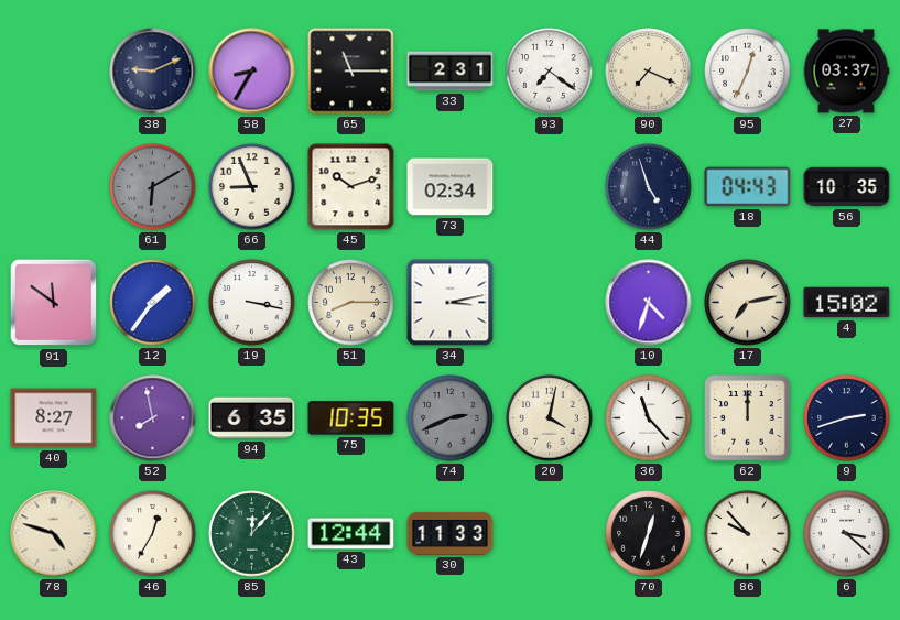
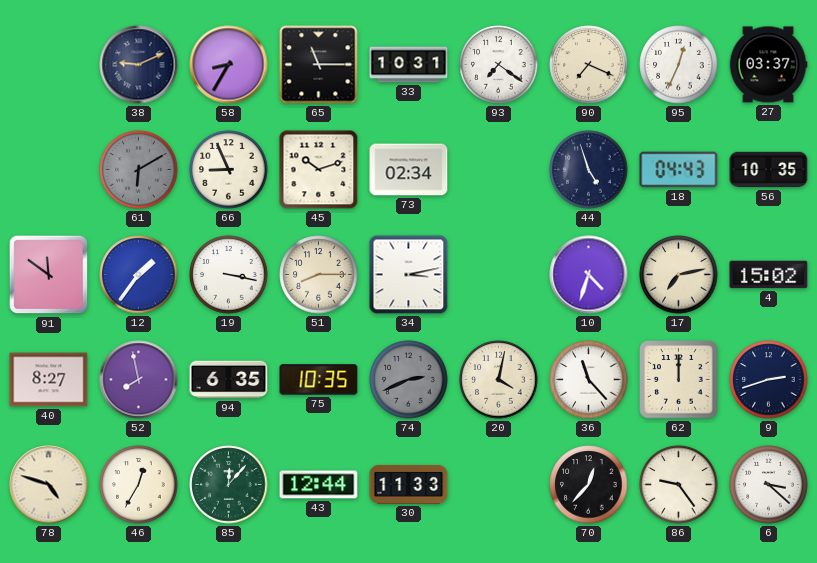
33: 2:31 -> 10:31 (409, 65)
70: 12:33 -> 12:37 (589, 485)
86: 9:53 -> 9:24 (679, 485)
